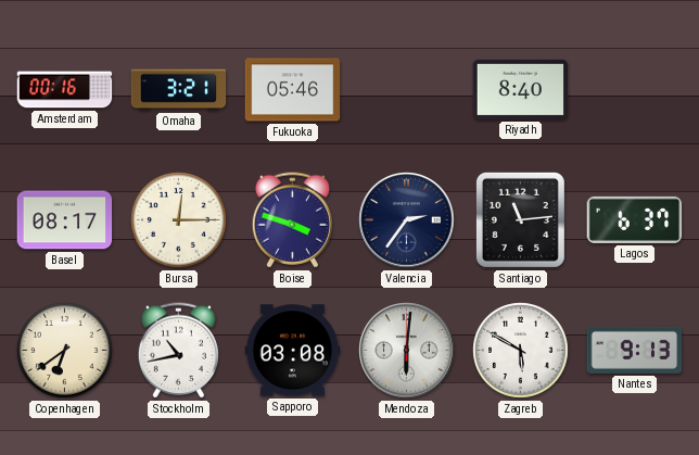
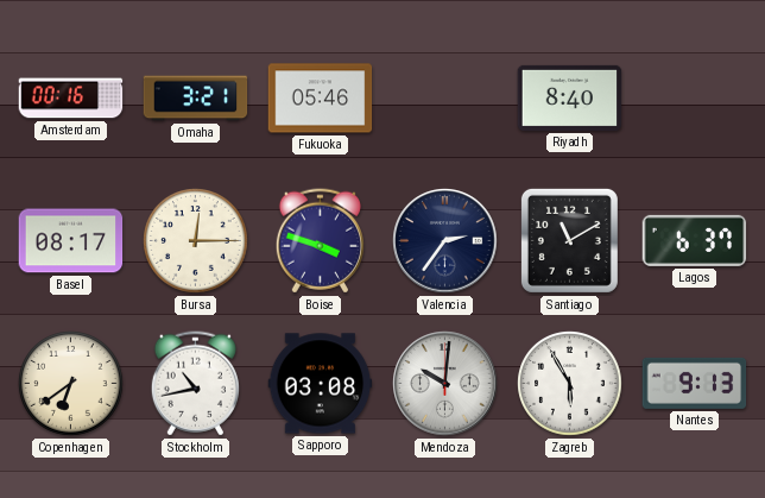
Santiago: 11:14 -> 11:10 (569, 240)
Mendoza: 6:01 -> 10:01 (445, 384)
Zagreb: 5:50 -> 5:55 (570, 384)
